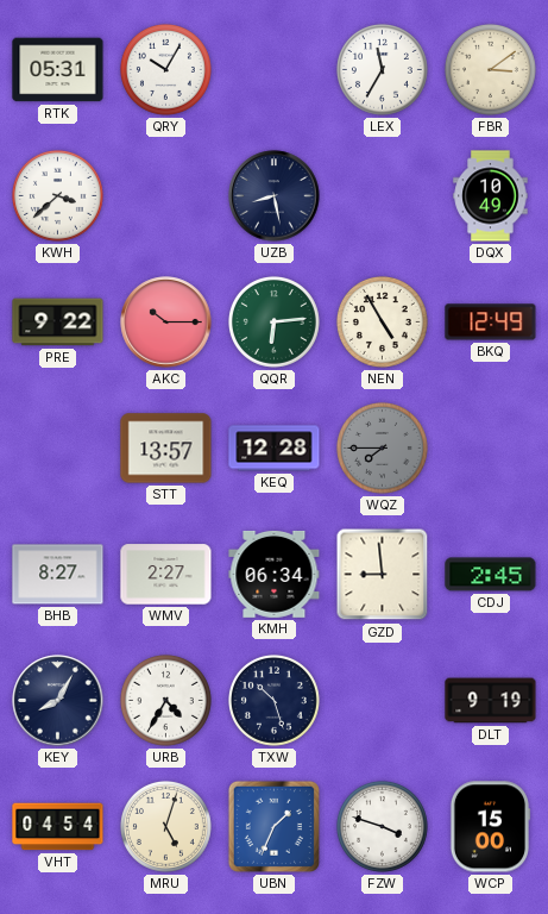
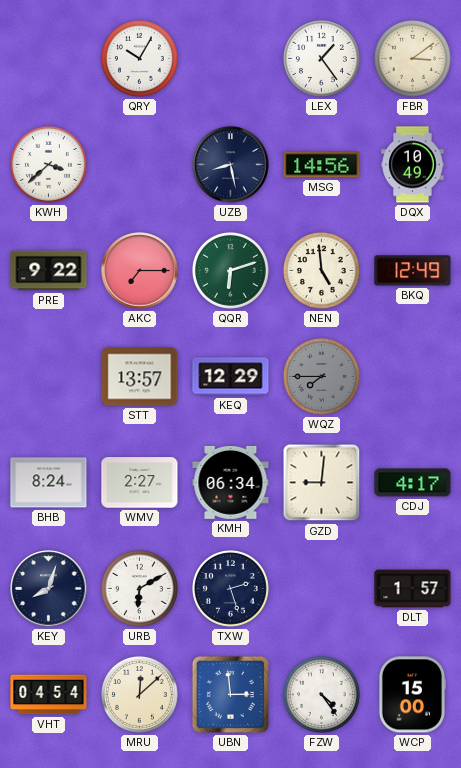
RTK: 05:31 -> none (58, 70)
LEX: 11:35 -> 1:24 (321, 58)
MSG: none -> 14:56 (322, 165)
AKC: 10:15 -> 7:15 (140, 271)
QQR: 6:14 -> 6:12 (230, 270)
NEN: 4:55 -> 4:59 (321, 270)
KEQ: 12:28 -> 12:29 (231, 377)
BHB: 8:27 -> 8:24 (49, 483)
GZD: 8:59 -> 9:01 (322, 483)
CDJ: 2:45 -> 4:17 (413, 483)
KEY: 8:05 -> 8:03 (49, 589)
URB: 4:35 -> 6:10 (139, 588)
TXW: 10:27 -> 2:27 (230, 588)
DLT: 9:19 -> 1:57 (413, 589)
MRU: 5:03 -> 12:08 (139, 694)
UBN: 1:34 -> 2:59 (230, 694)
FZW: 3:48 -> 4:24 (321, 694)
